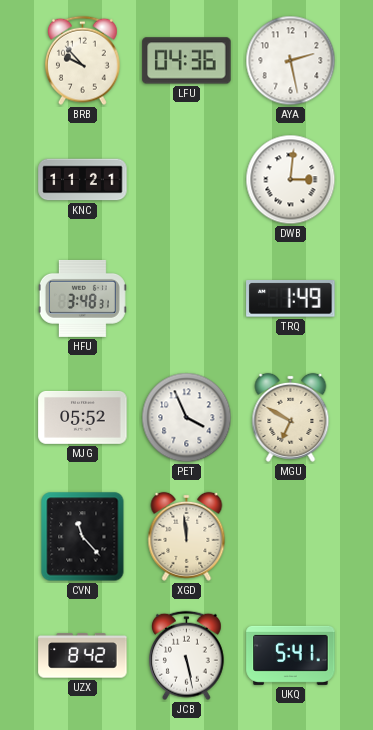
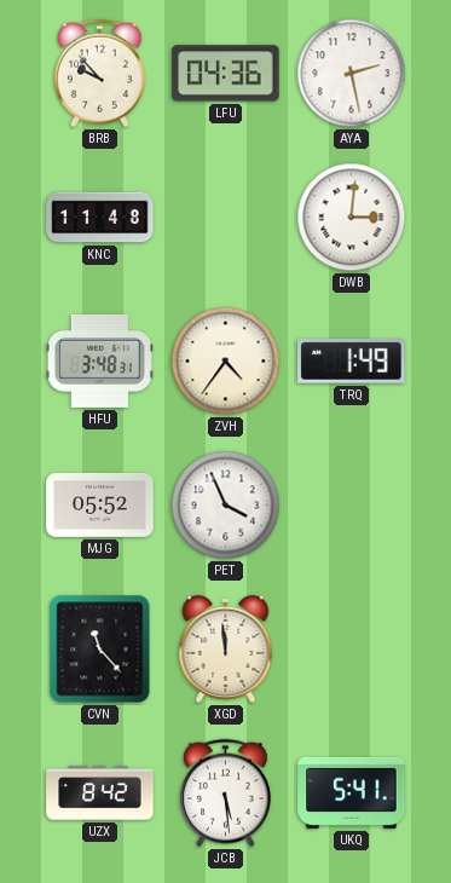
KNC: 11:21 -> 11:48 (100, 218)
ZVH: none -> 4:36 (226, 362)
MGU: 6:50 -> none (291, 417)
JCB: 5:28 -> 5:29 (225, 793)
